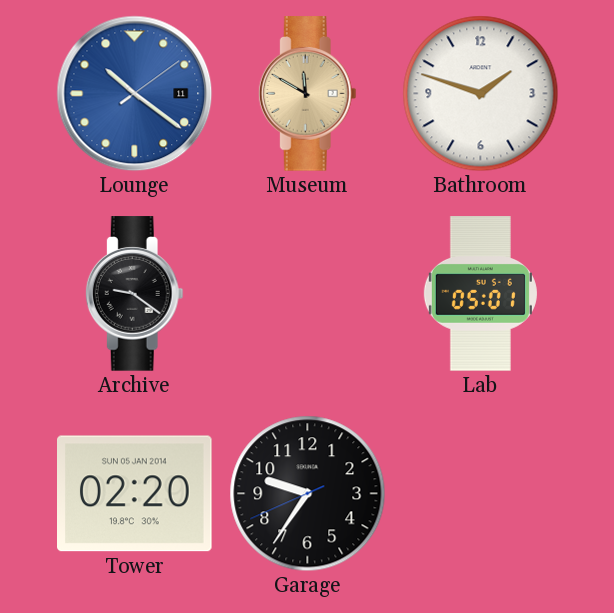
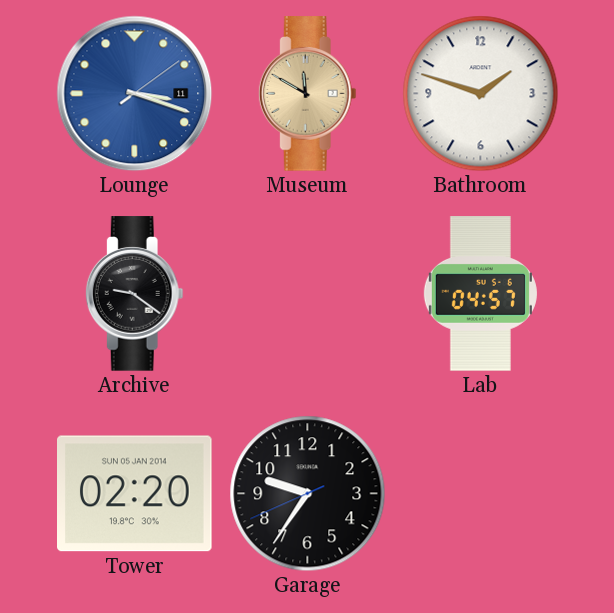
Lounge: 10:21 -> 3:18 (135, 94)
Lab: 05:01 -> 04:57 (480, 294)
